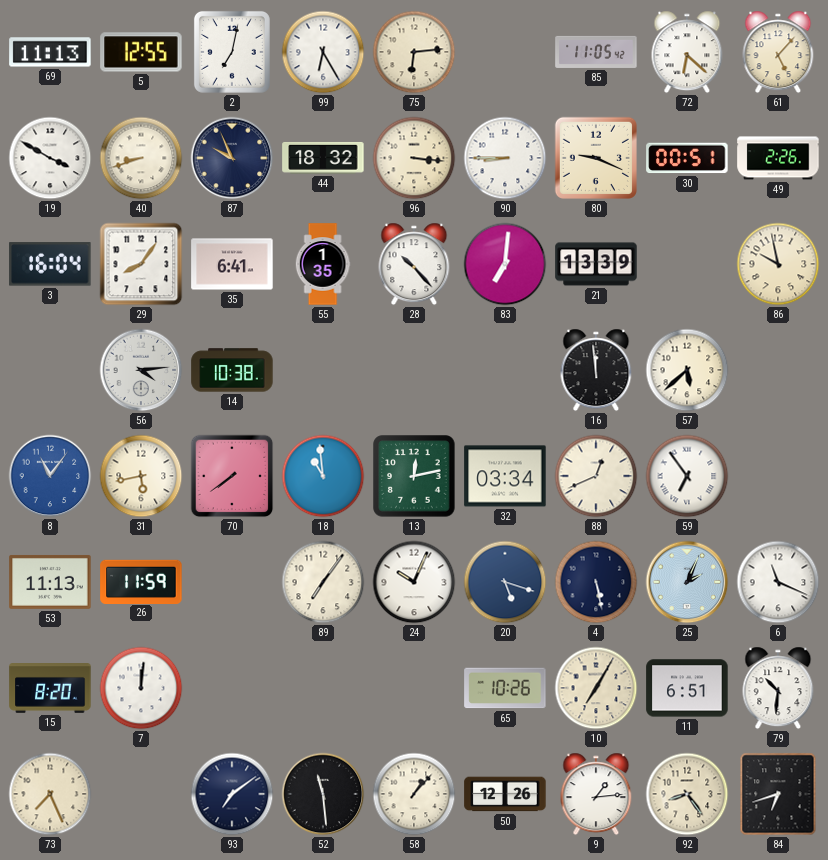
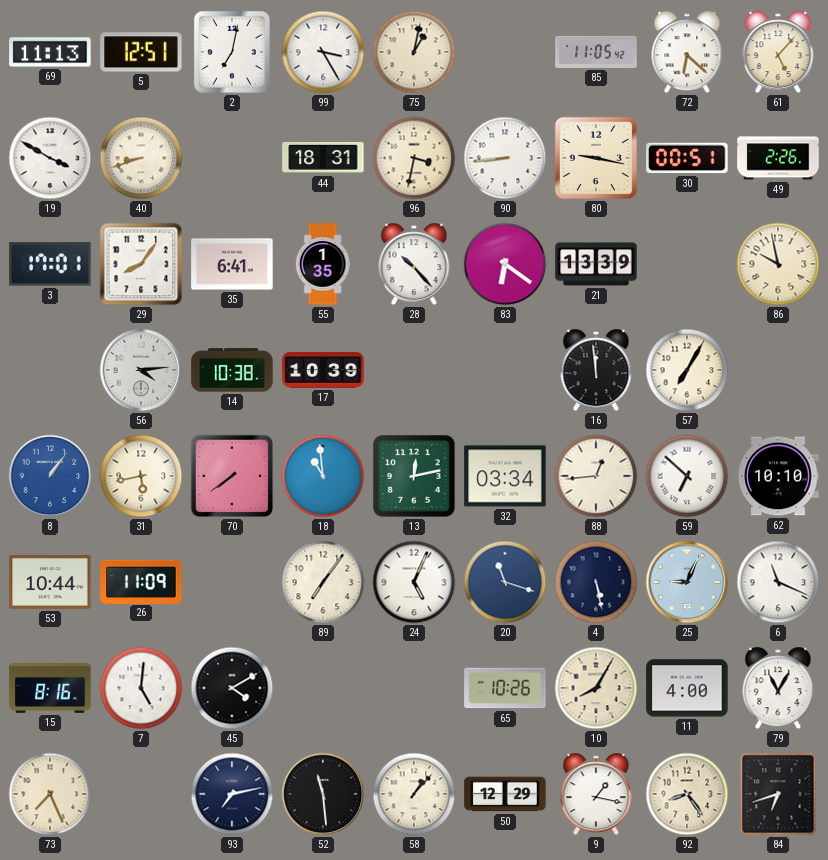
5: 12:55 -> 12:51 (141, 52)
99: 6:25 -> 3:25 (323, 52)
75: 6:14 -> 1:02 (414, 52)
87: 9:56 -> none (232, 158)
44: 18:32 -> 18:31 (323, 158)
96: 3:16 -> 3:32 (414, 158)
90: 8:45 -> 8:44 (505, 158)
80: 9:19 -> 9:17 (596, 158)
3: 16:04 -> 17:01 (50, 264)
83: 7:01 -> 6:21 (505, 264)
17: none -> 10:39 (323, 370)
57: 5:38 -> 7:05 (687, 370)
8: 11:06 -> 1:06 (50, 476)
88: 12:41 -> 12:44 (596, 476)
59: 6:54 -> 6:52 (687, 476)
62: none -> 10:10 (778, 476)
53: 11:13 -> 10:44 (50, 582)
26: 11:59 -> 11:09 (141, 581)
24: 10:04 -> 5:04 (414, 582)
20: 5:18 -> 11:18 (505, 582)
25: 2:04 -> 9:04 (687, 582)
15: 8:20 -> 8:16 (50, 689)
7: 12:01 -> 5:01 (141, 688)
45: none -> 4:10 (232, 688)
10: 7:05 -> 8:05 (596, 688)
11: 6:51 -> 4:00 (687, 688)
79: 10:31 -> 11:05 (778, 688)
93: 7:09 -> 7:13 (232, 794)
50: 12:26 -> 12:29 (505, 794)
9: 1:14 -> 1:17 (596, 794)
